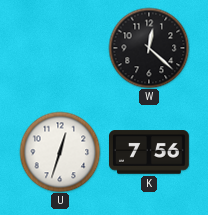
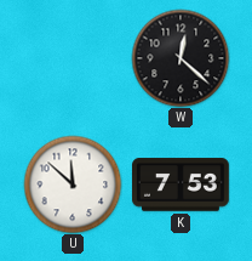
U: 12:33 -> 11:52 (73, 185)
K: 7:56 -> 7:53 (182, 185)
